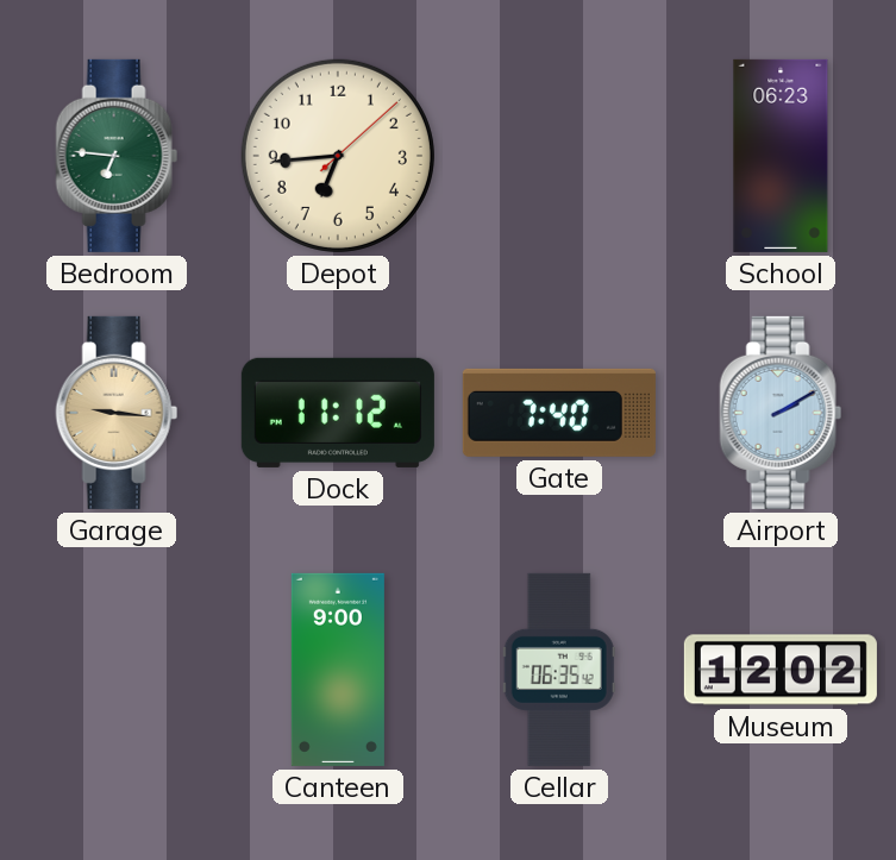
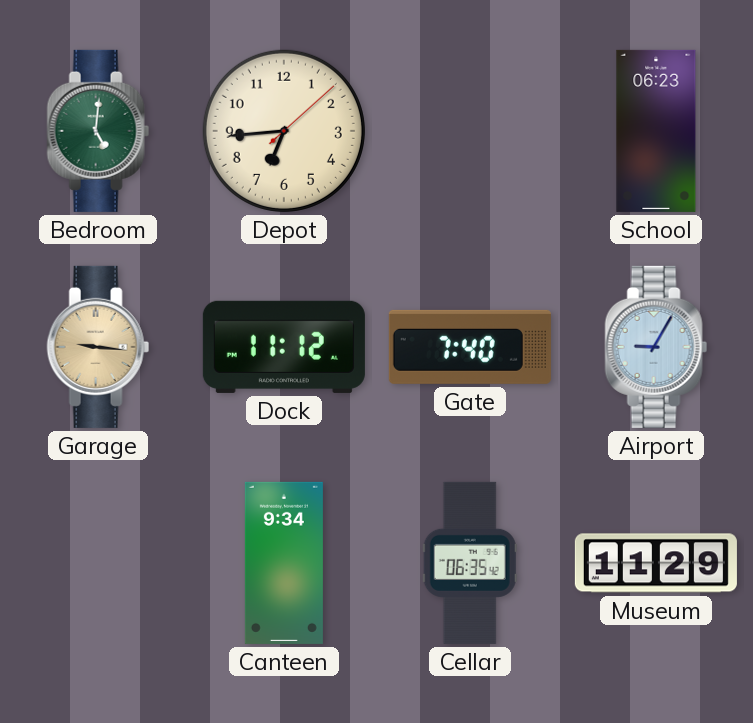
Bedroom: 6:46 -> 5:01 (98, 131)
Airport: 2:10 -> 9:05 (656, 347)
Canteen: 9:00 -> 9:34 (284, 563)
Museum: 12:02 -> 11:29 (656, 563)
